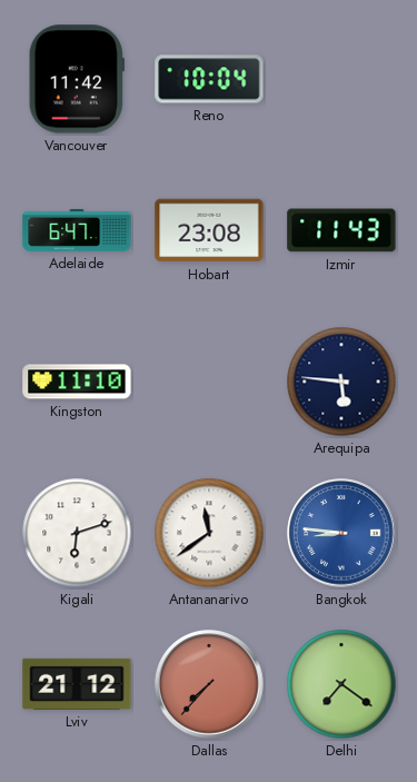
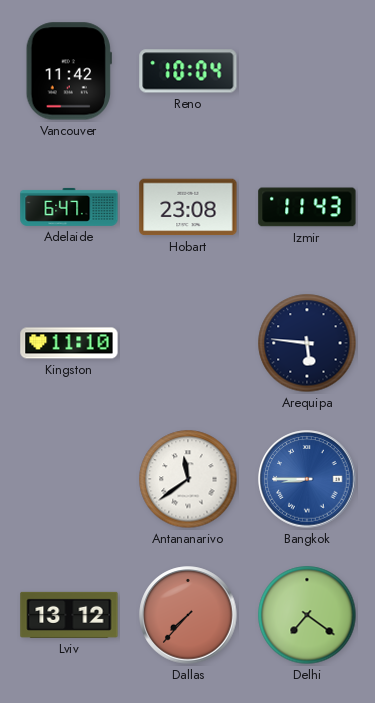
Kigali: 6:12 -> none (77, 533)
Bangkok: 8:46 -> 8:45 (307, 479)
Lviv: 21:12 -> 13:12 (69, 615)
